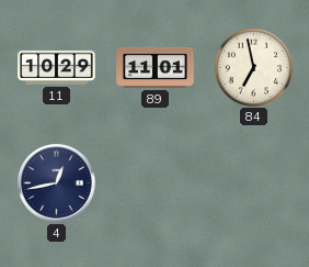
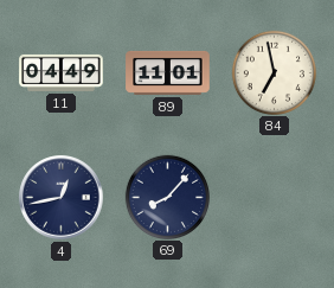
11: 10:29 -> 04:49 (62, 72)
69: none -> 8:07 (167, 197)
